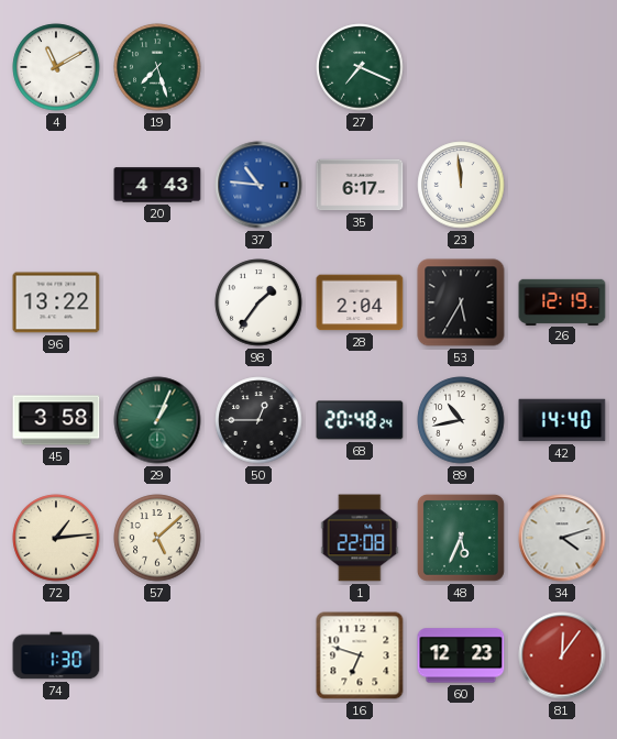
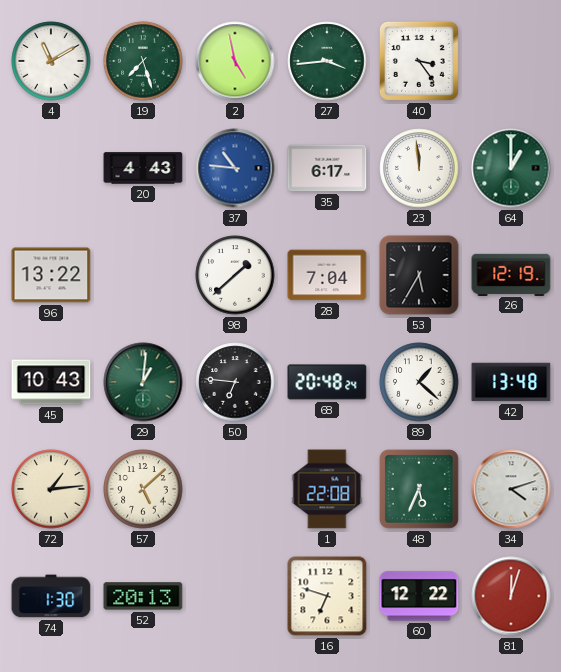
2: none -> 4:58 (235, 61)
27: 7:19 -> 3:44 (327, 61)
40: none -> 3:24 (419, 61)
64: none -> 1:00 (511, 168)
98: 1:36 -> 1:38 (235, 275)
28: 2:04 -> 7:04 (327, 275)
45: 3:58 -> 10:43 (51, 382)
29: 1:04 -> 1:01 (143, 382)
50: 12:45 -> 6:46 (235, 382)
89: 10:43 -> 1:22 (419, 382)
42: 14:40 -> 13:48 (511, 382)
52: none -> 20:13 (143, 596)
60: 12:23 -> 12:22 (419, 596)
81: 12:06 -> 12:03 (511, 596)
